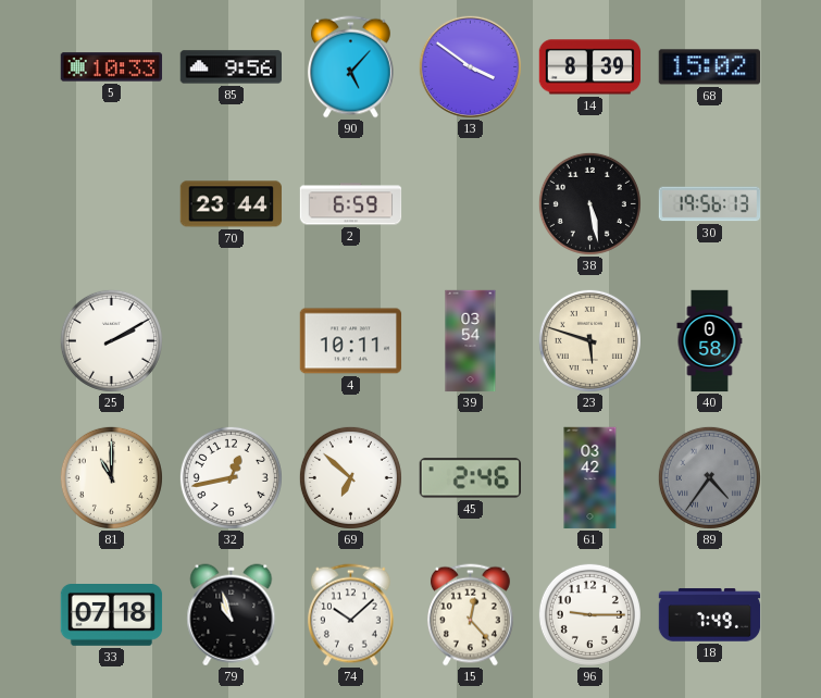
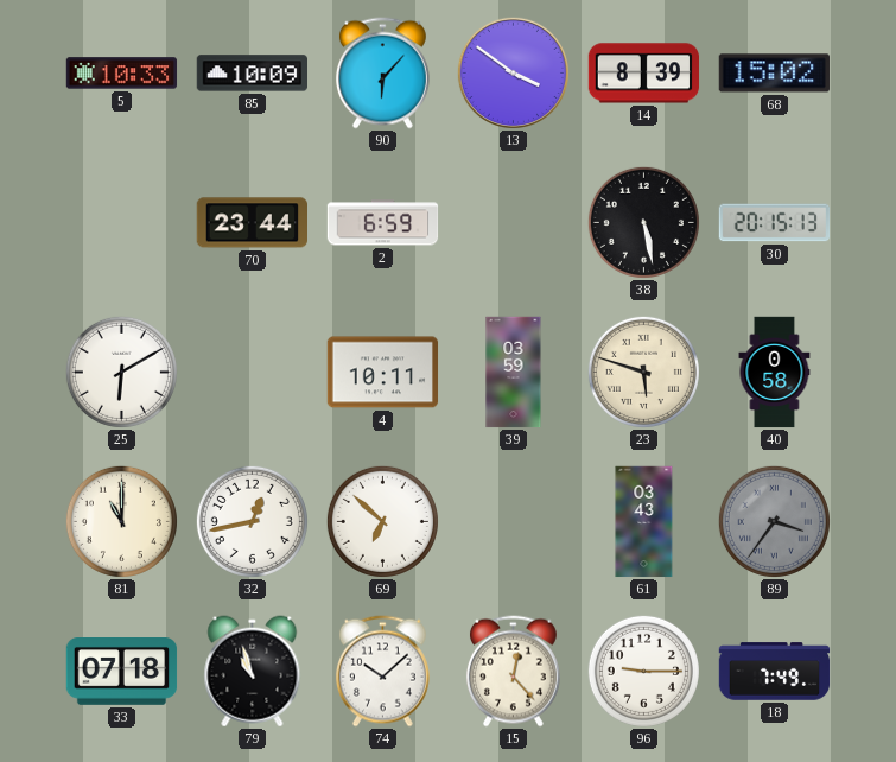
85: 9:56 -> 10:09 (253, 74)
90: 5:07 -> 6:07 (382, 74)
30: 19:56 -> 20:15 (775, 223)
25: 2:10 -> 6:10 (121, 372)
39: 03:54 -> 03:59 (514, 373)
45: 2:46 -> none (470, 478)
61: 03:42 -> 03:43 (644, 522)
89: 4:36 -> 3:36 (774, 521)
